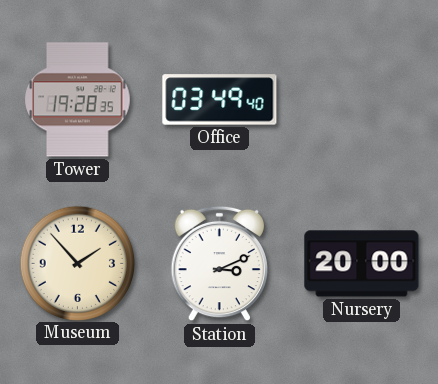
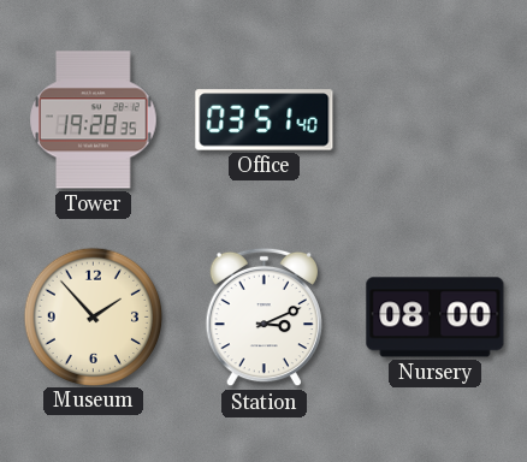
Office: 03:49 -> 03:51 (265, 120)
Nursery: 20:00 -> 08:00 (436, 318)
